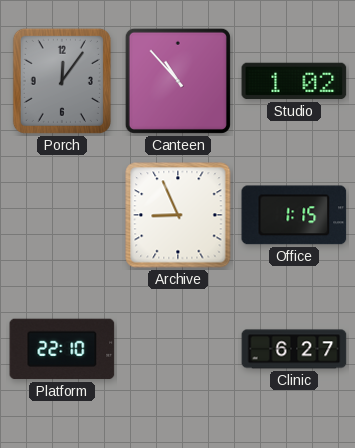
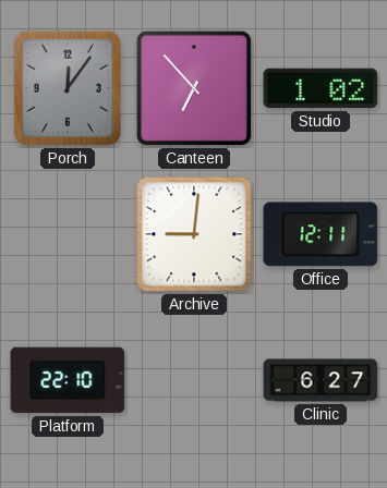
Canteen: 10:53 -> 6:53 (194, 88)
Archive: 8:56 -> 9:01 (194, 234)
Office: 1:15 -> 12:11 (321, 234)
